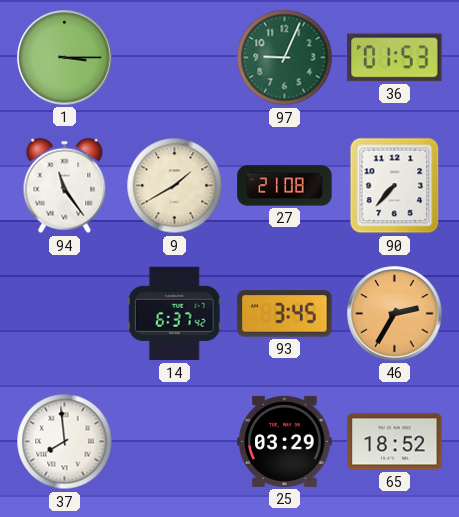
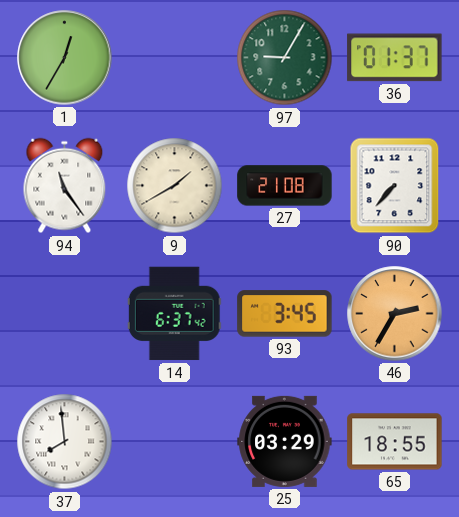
1: 3:15 -> 12:35 (65, 58)
97: 9:04 -> 9:05 (285, 58)
36: 01:53 -> 01:37 (395, 58)
65: 18:52 -> 18:55 (395, 442)
